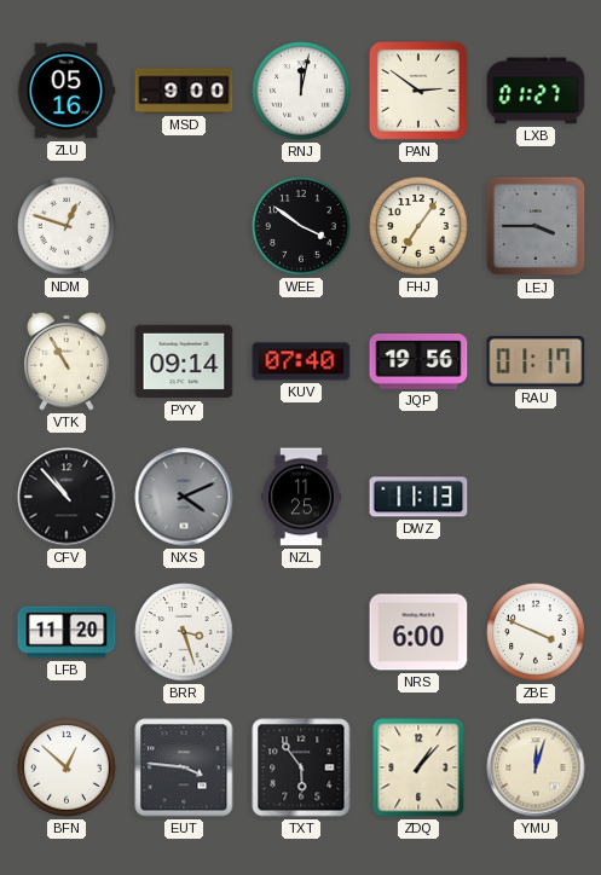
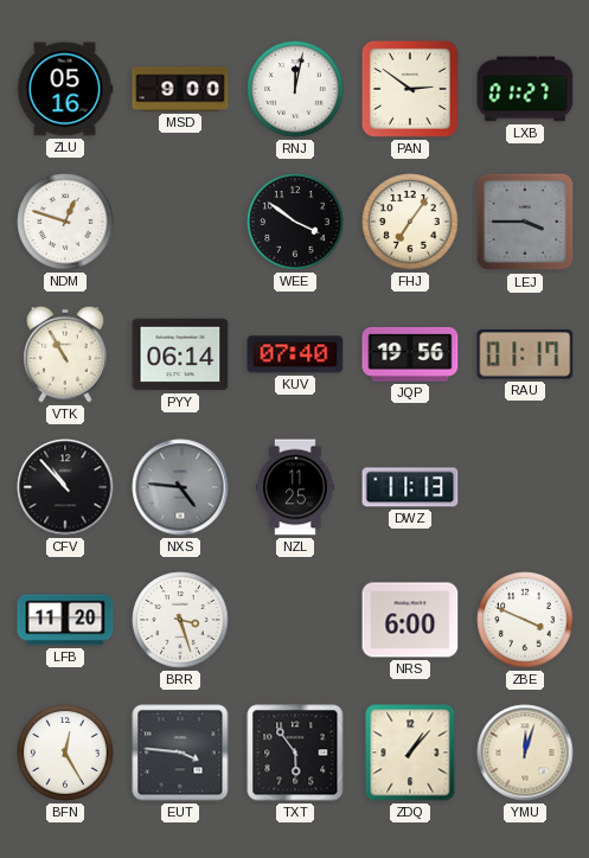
PYY: 09:14 -> 06:14 (180, 354)
NXS: 4:11 -> 4:46 (180, 487)
BFN: 12:52 -> 12:25 (65, 753)
